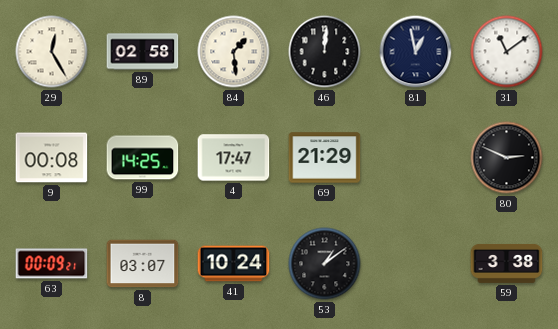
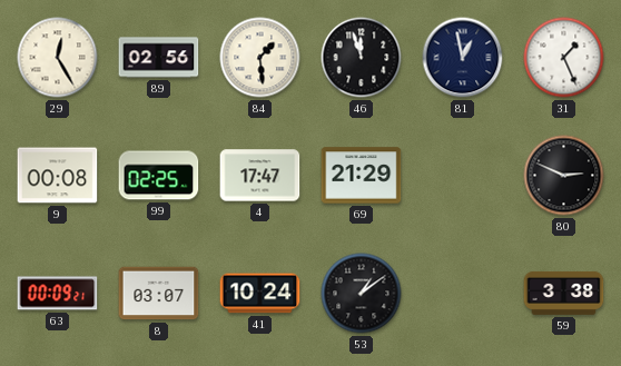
89: 02:58 -> 02:56 (159, 58)
46: 12:01 -> 11:57 (362, 58)
31: 11:09 -> 1:26 (564, 58)
99: 14:25 -> 02:25 (159, 176)
